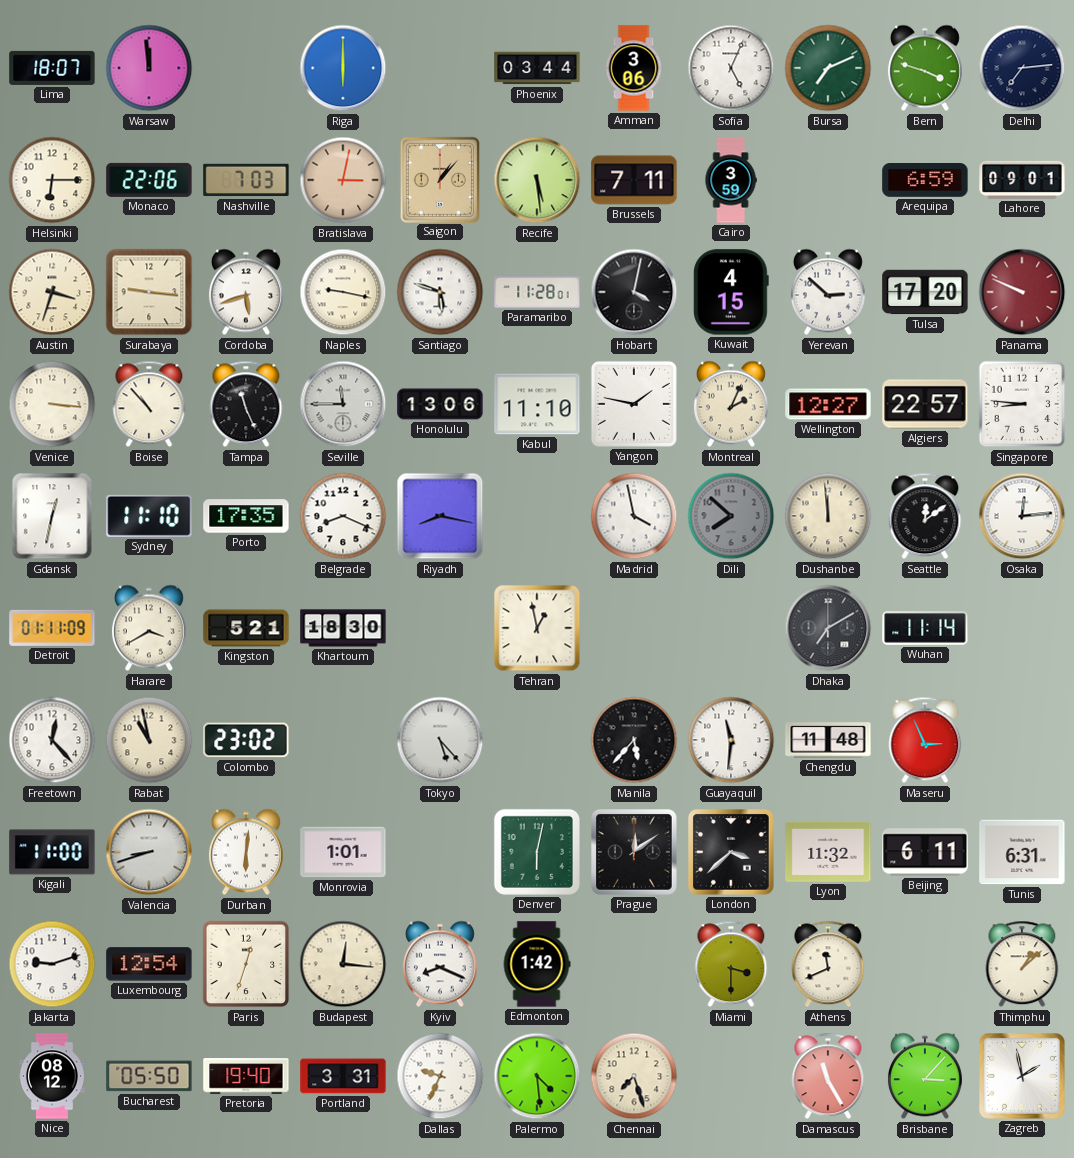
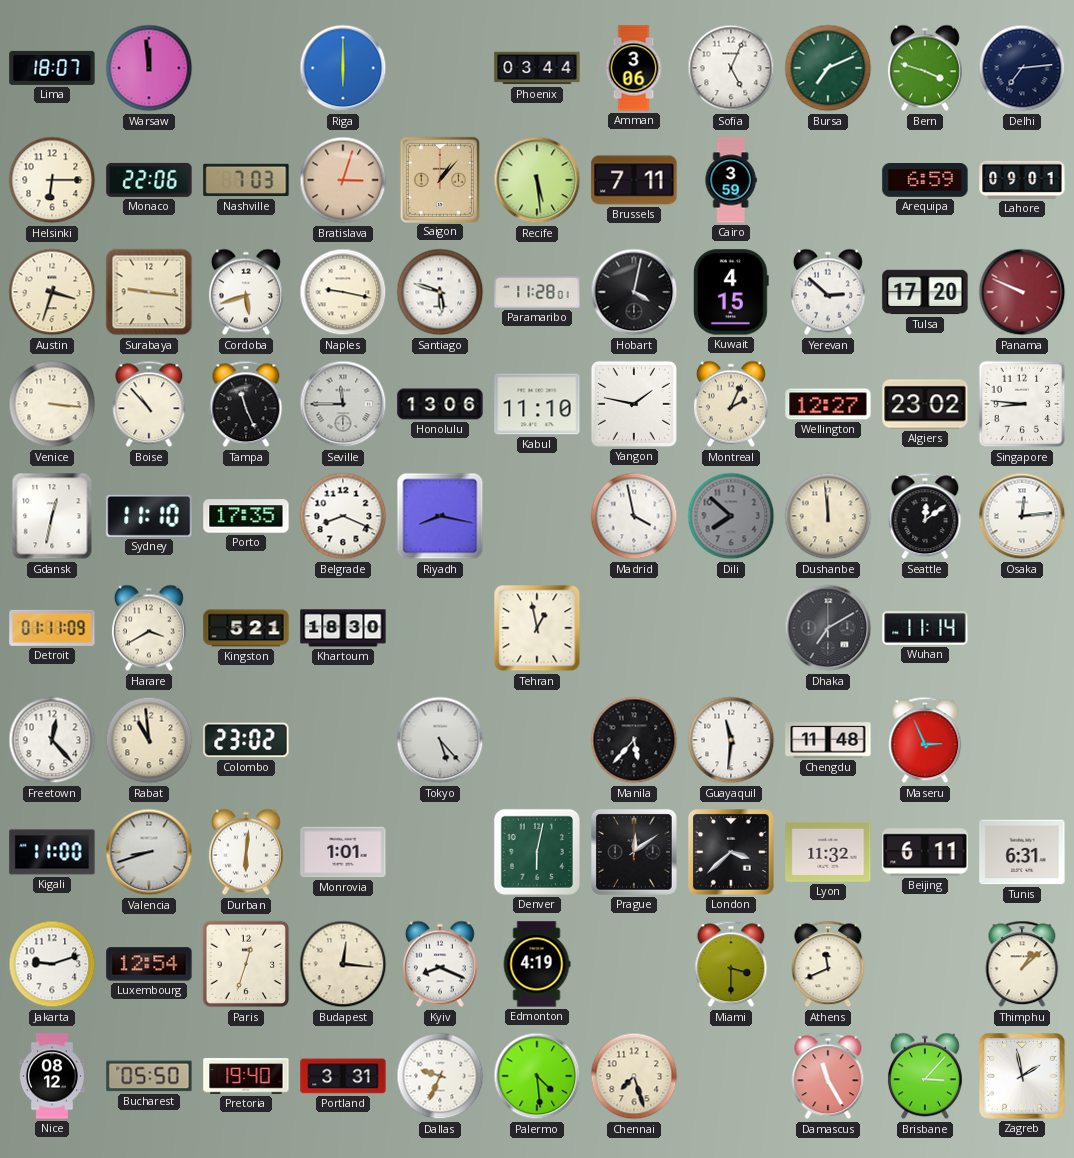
Bratislava: 3:02 -> 3:03 (343, 180)
Algiers: 22:57 -> 23:02 (925, 404)
Rabat: 10:58 -> 10:59 (149, 740)
Edmonton: 1:42 -> 4:19 (537, 964)
